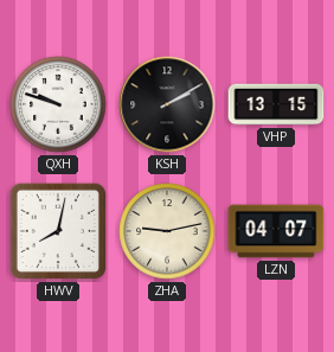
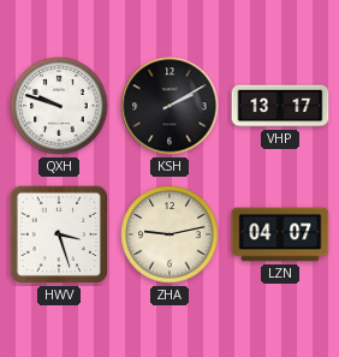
VHP: 13:15 -> 13:17 (280, 106)
HWV: 8:02 -> 3:27 (59, 234)
